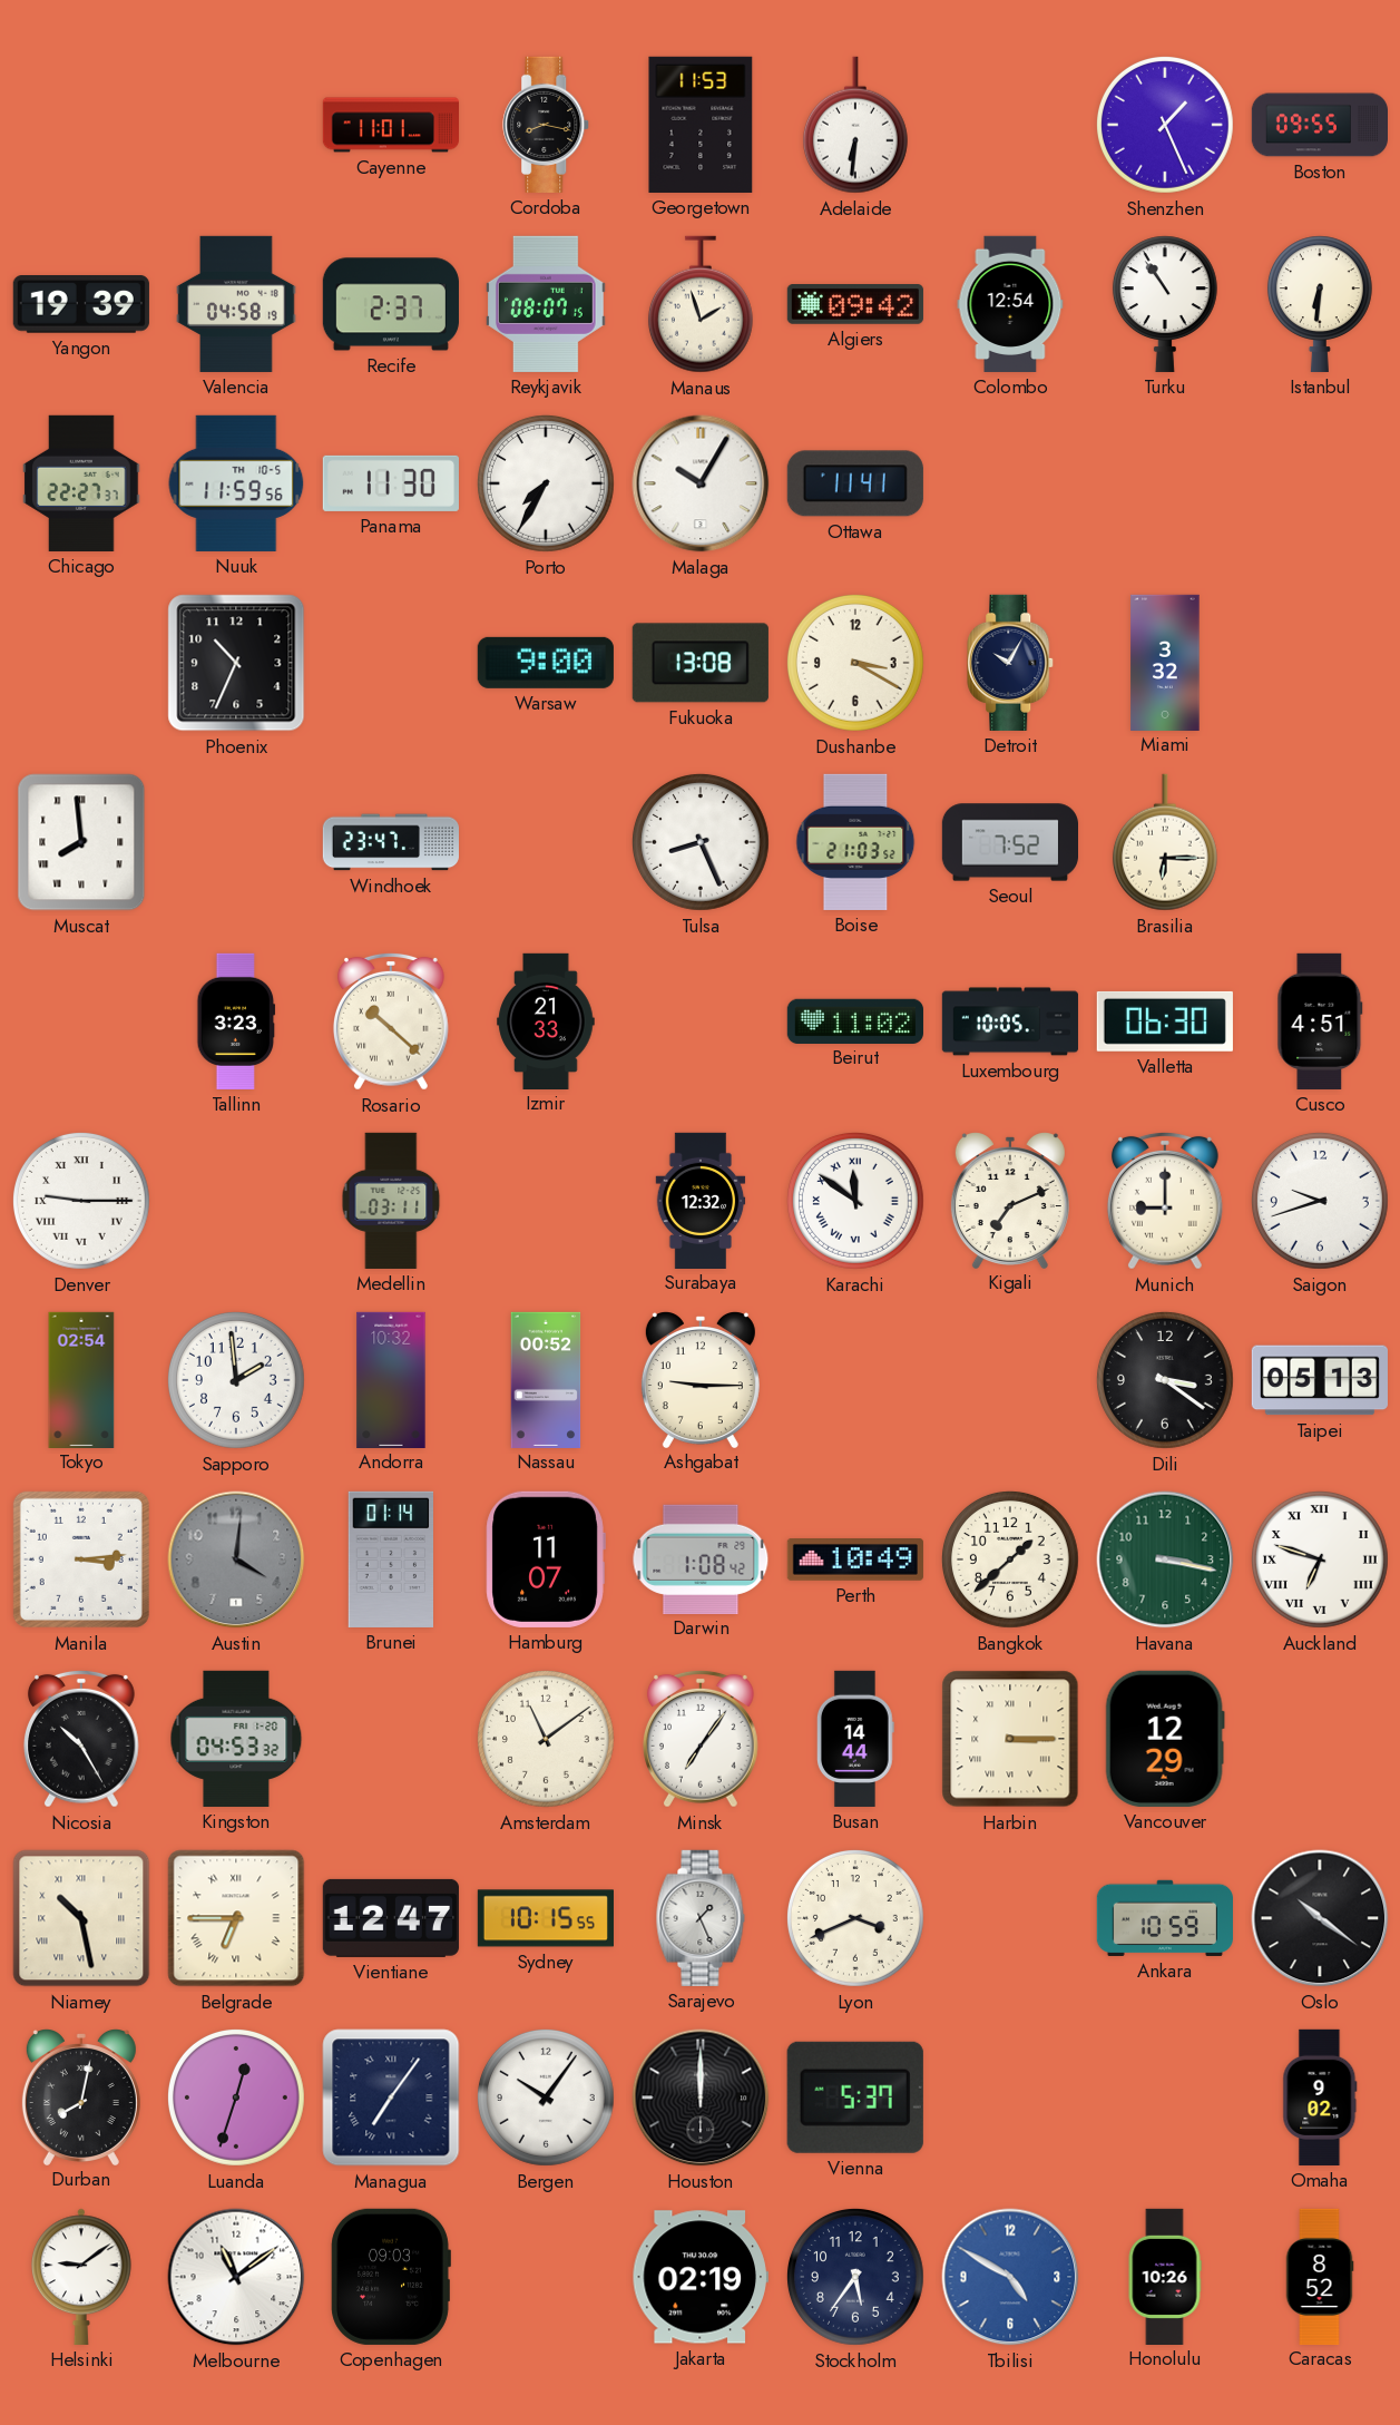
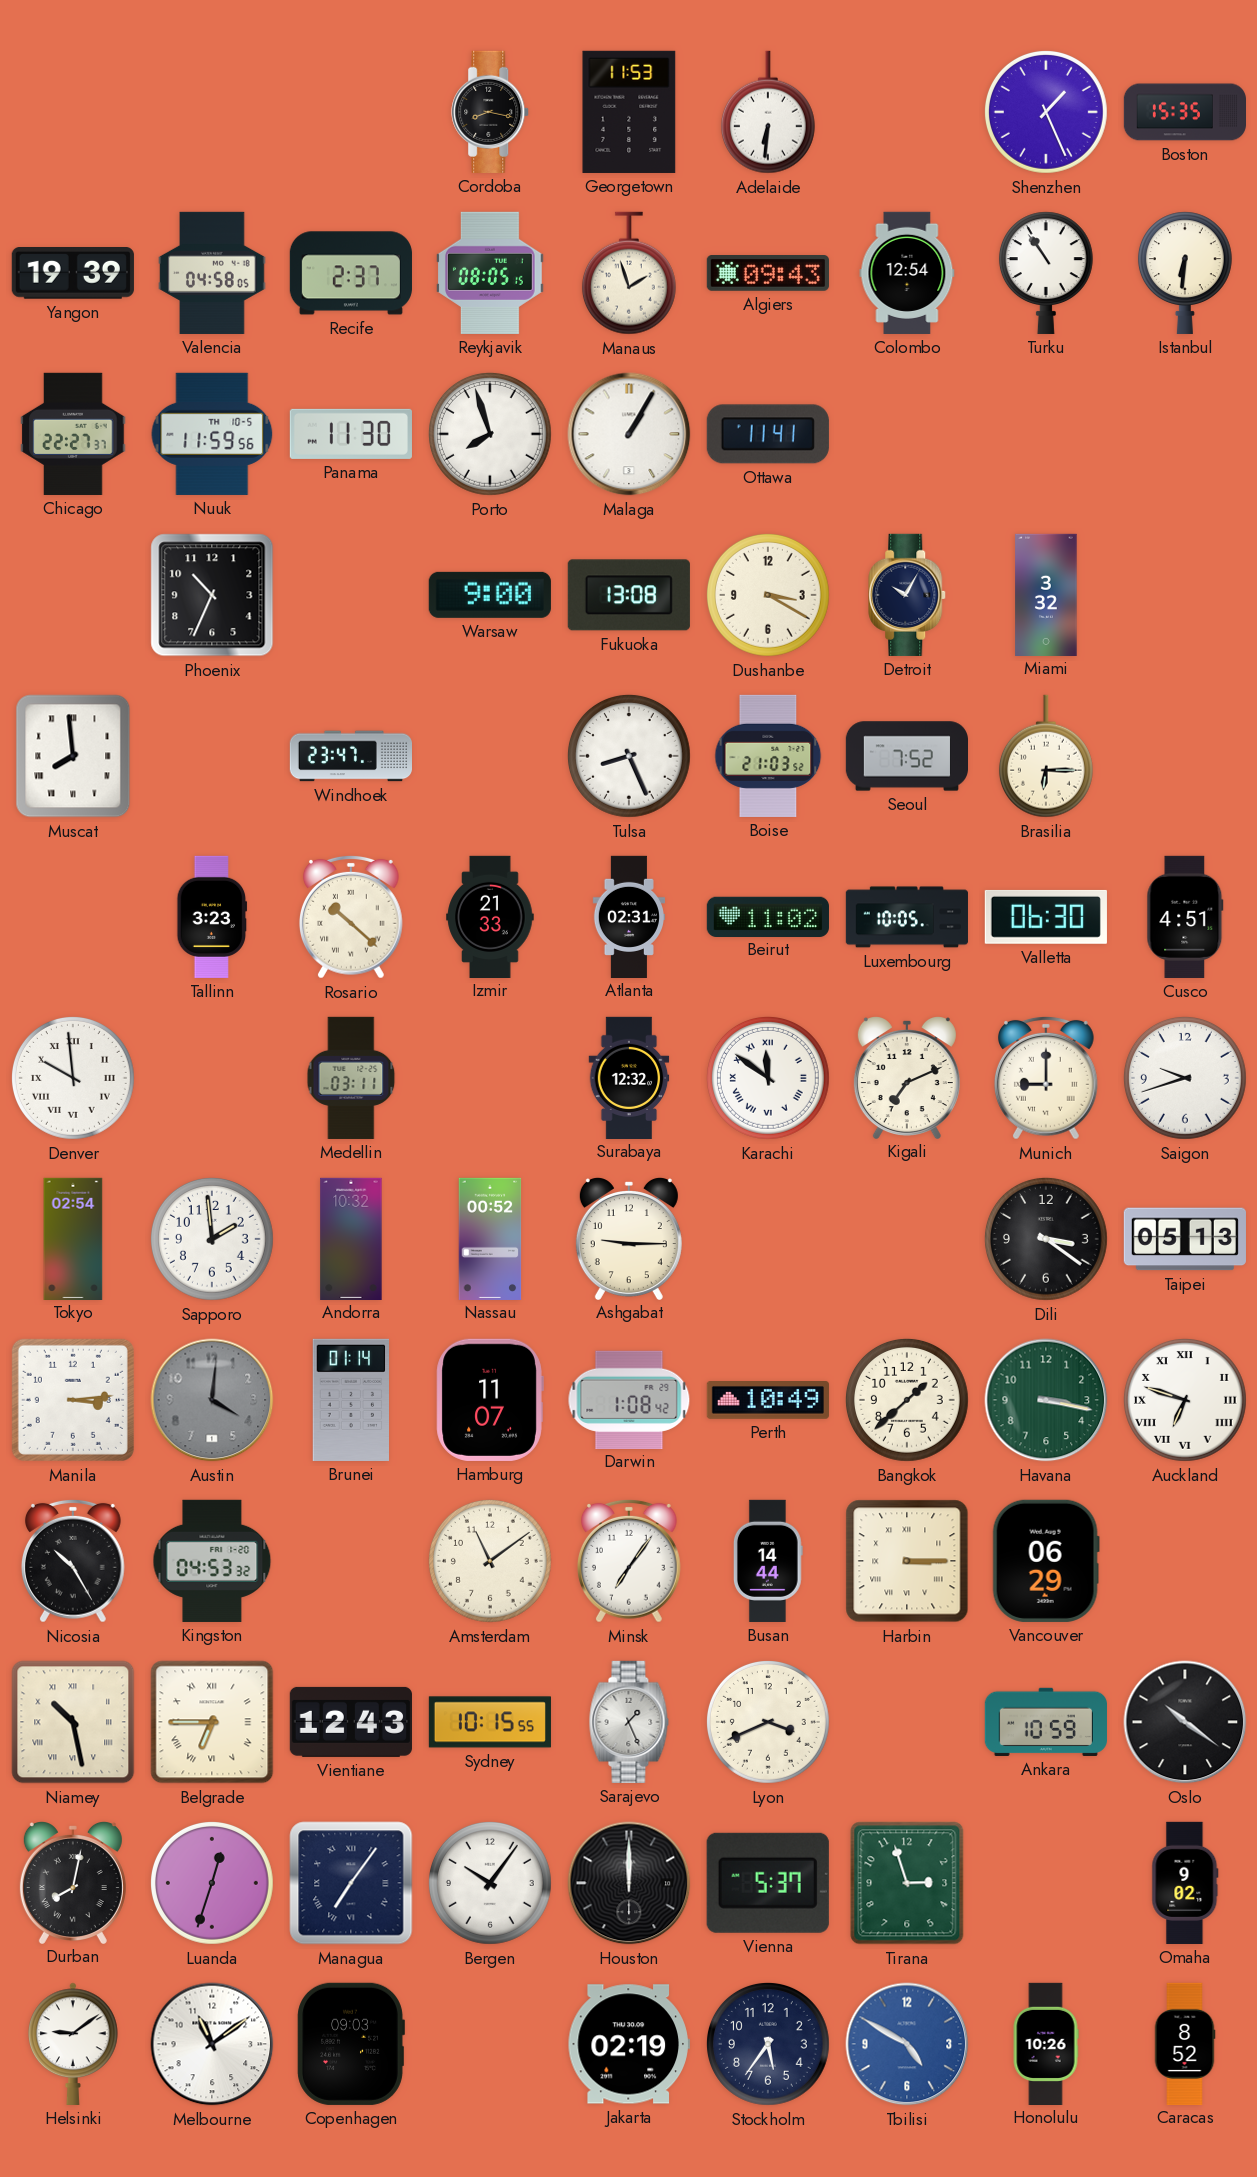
Cayenne: 11:01 -> none (390, 125)
Boston: 09:55 -> 15:35 (1184, 112)
Valencia: 04:58:19 -> 04:58:05 (212, 273)
Reykjavik: 08:07 -> 08:05 (491, 273)
Algiers: 09:42 -> 09:43 (768, 274)
Porto: 7:35 -> 7:57 (490, 434)
Malaga: 10:05 -> 1:05 (629, 434)
Atlanta: none -> 02:31 (628, 916)
Denver: 9:15 -> 9:59 (73, 1078)
Vancouver: 12:29 -> 06:29 (1046, 1561)
Vientiane: 12:47 -> 12:43 (351, 1722)
Tirana: none -> 2:57 (907, 1883)
